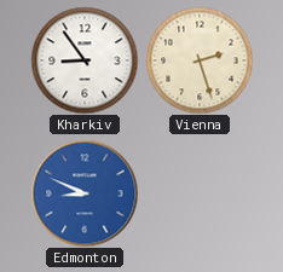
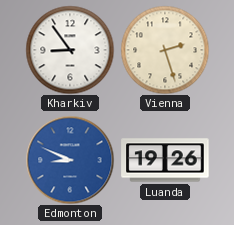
Luanda: none -> 19:26 (165, 160)
